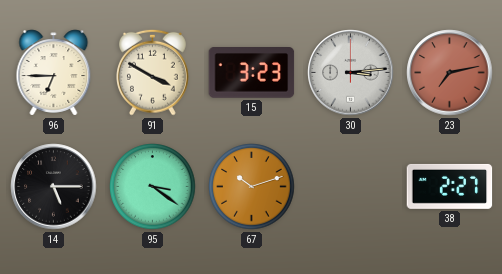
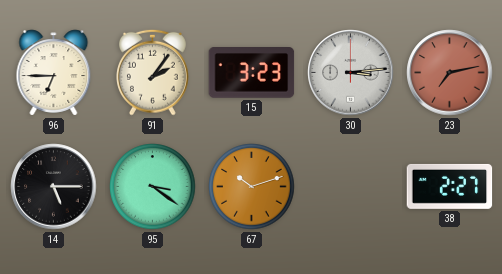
91: 3:50 -> 2:06 (153, 72)
